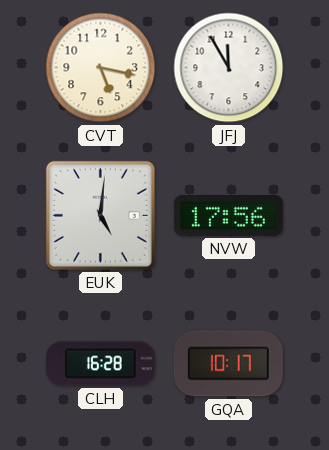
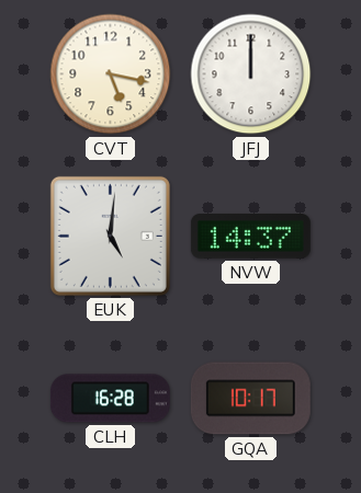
JFJ: 11:55 -> 12:00 (251, 74)
NVW: 17:56 -> 14:37 (250, 237)
